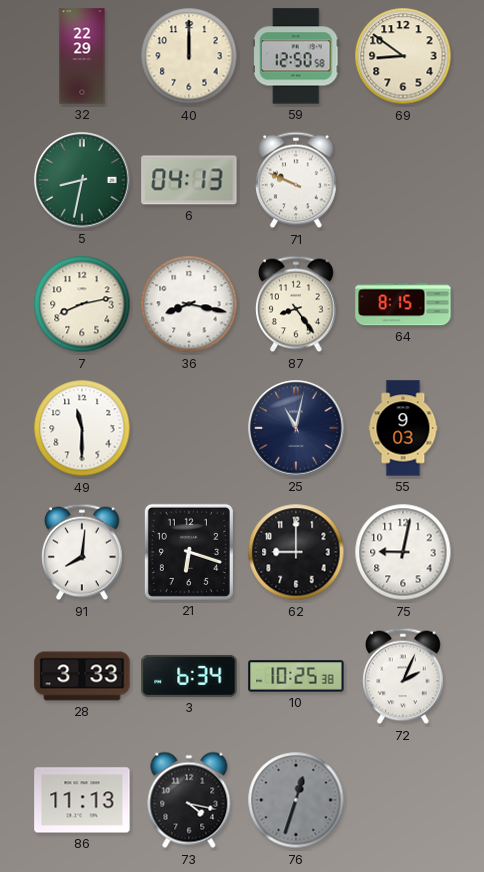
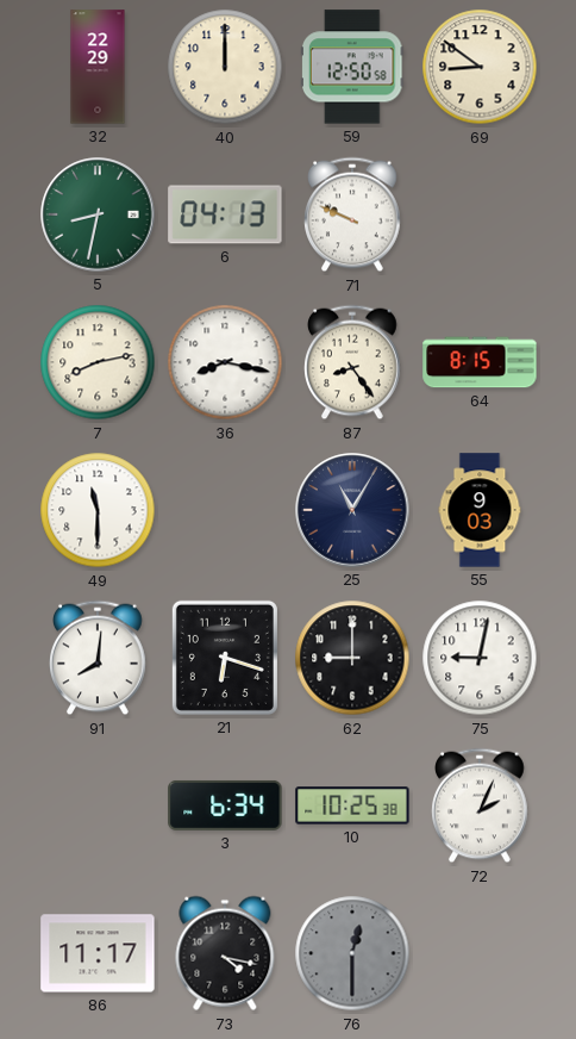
25: 11:02 -> 11:05 (352, 510)
28: 3:33 -> none (82, 676)
86: 11:13 -> 11:17 (98, 953)
76: 12:33 -> 12:30 (352, 953)
